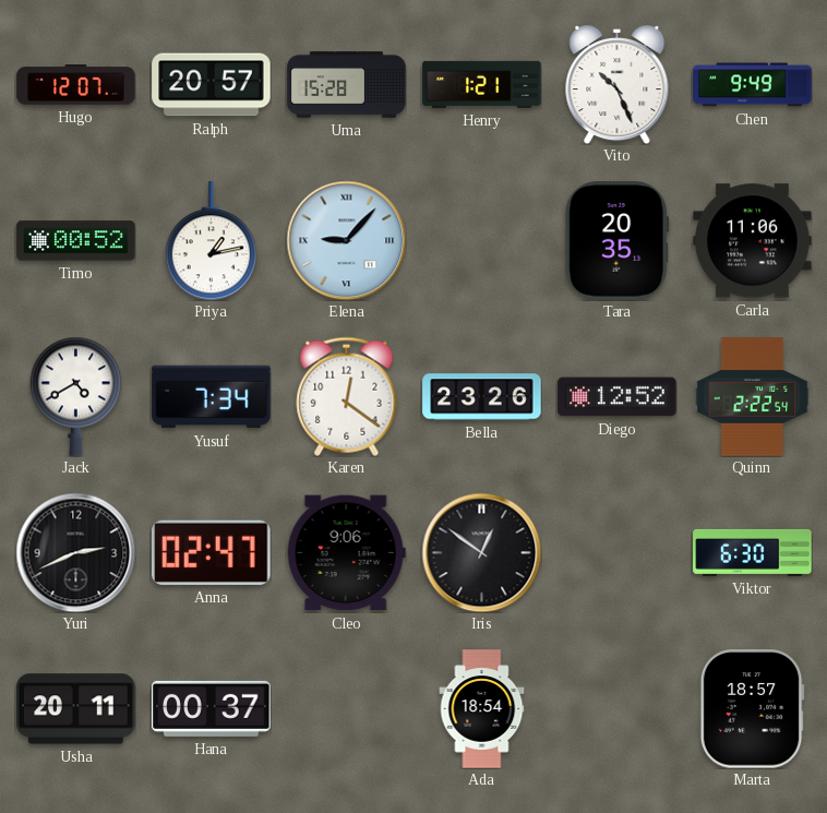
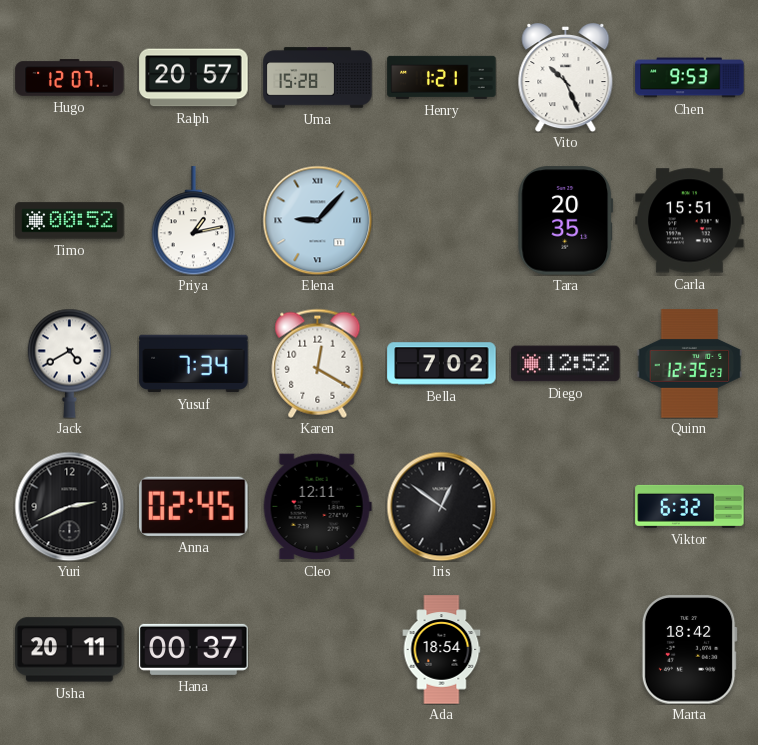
Chen: 9:49 -> 9:53 (690, 78)
Carla: 11:06 -> 15:51 (690, 221)
Karen: 12:21 -> 12:20 (318, 363)
Bella: 23:26 -> 7:02 (442, 364)
Quinn: 2:22 -> 12:35 (690, 364)
Anna: 02:47 -> 02:45 (194, 506)
Cleo: 9:06 -> 12:11 (317, 507)
Viktor: 6:30 -> 6:32 (690, 506)
Marta: 18:57 -> 18:42 (689, 650)
